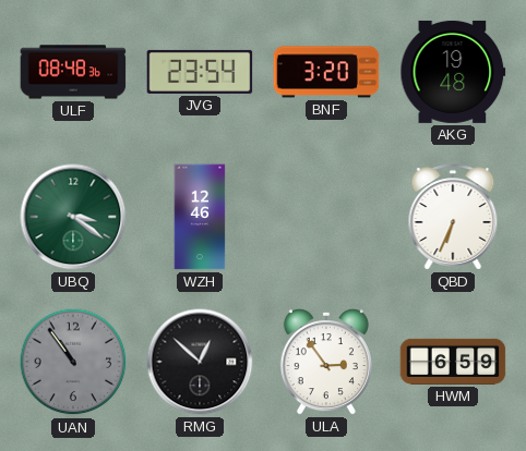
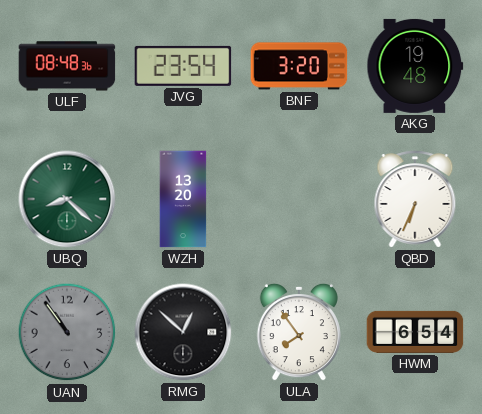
UBQ: 3:21 -> 8:22 (67, 199)
WZH: 12:46 -> 13:20 (183, 199)
ULA: 2:54 -> 7:54 (299, 332)
HWM: 6:59 -> 6:54 (415, 332)
